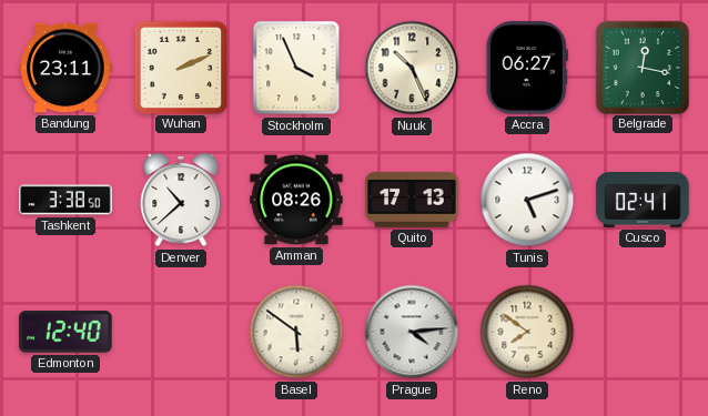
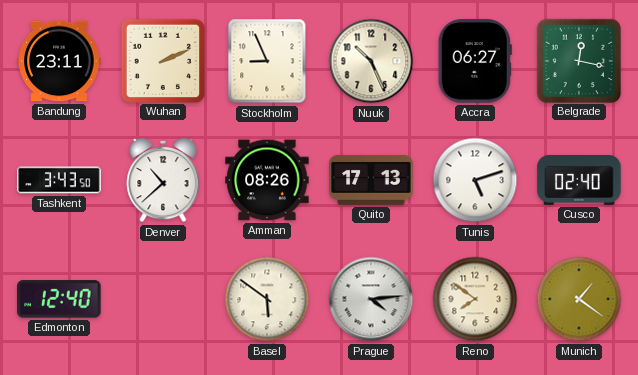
Stockholm: 3:56 -> 8:56 (267, 61)
Tashkent: 3:38 -> 3:43 (59, 180)
Cusco: 02:41 -> 02:40 (579, 181)
Munich: none -> 1:21 (579, 299)
